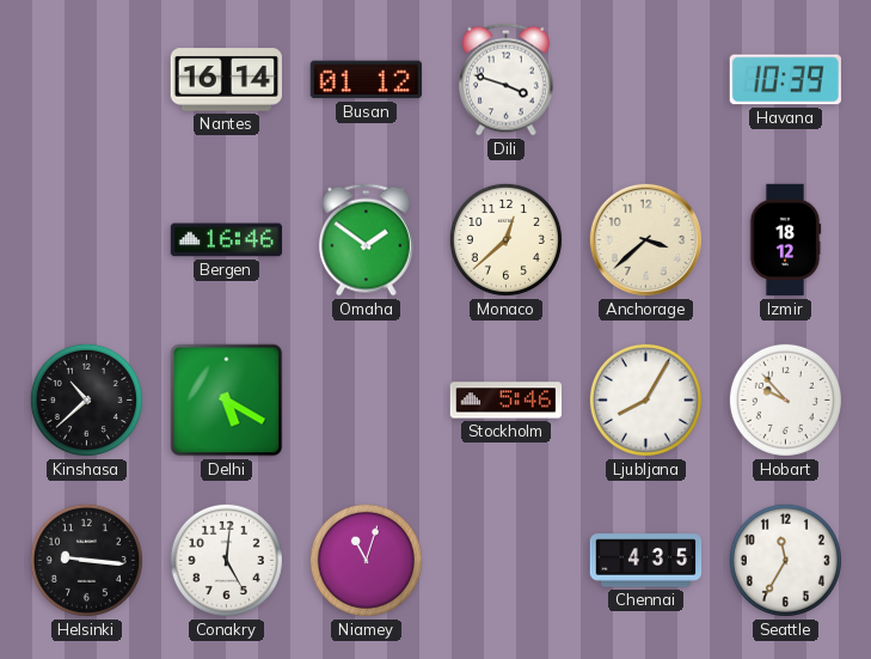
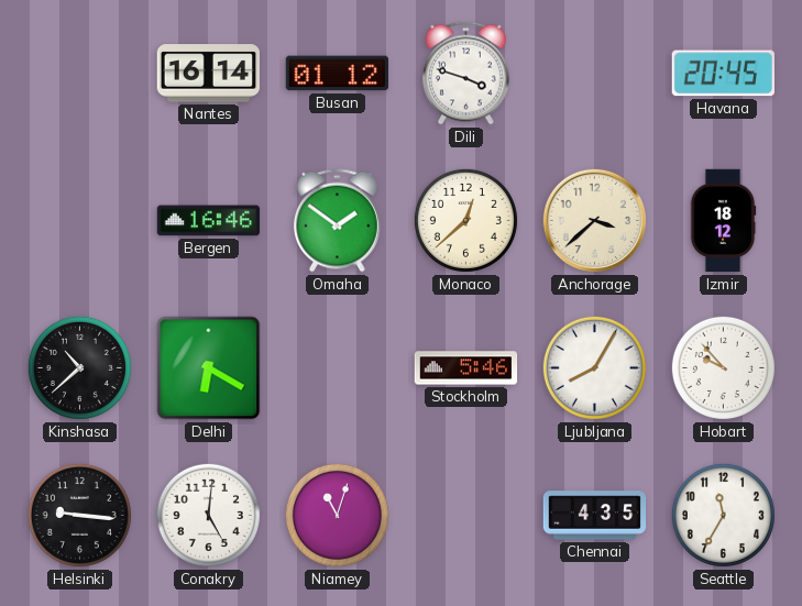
Havana: 10:39 -> 20:45 (723, 74)
Delhi: 5:20 -> 6:20 (209, 368)
